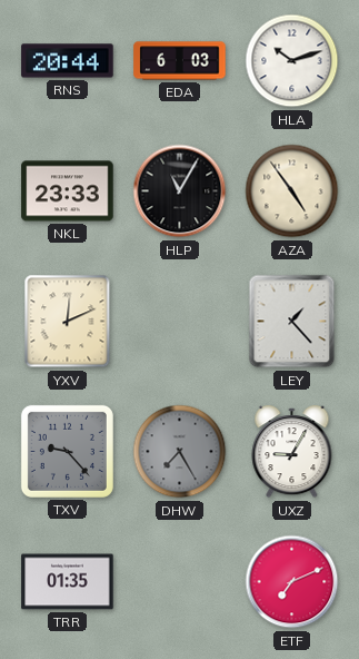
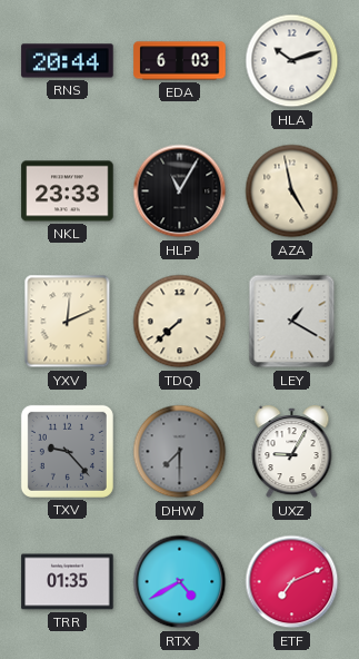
AZA: 4:54 -> 4:58 (292, 191)
TDQ: none -> 7:38 (180, 322)
LEY: 1:23 -> 1:20 (292, 322)
DHW: 7:25 -> 7:30 (180, 452)
RTX: none -> 4:40 (180, 582)
